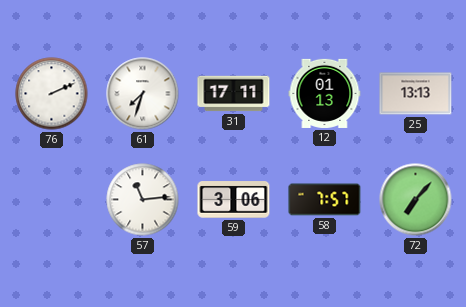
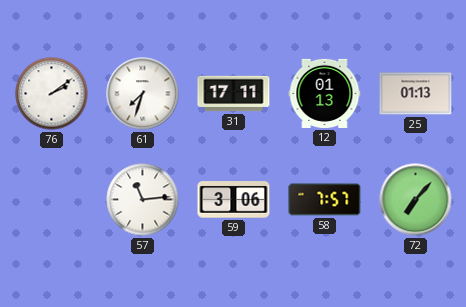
76: 2:11 -> 2:09 (52, 94)
25: 13:13 -> 01:13 (416, 94)
